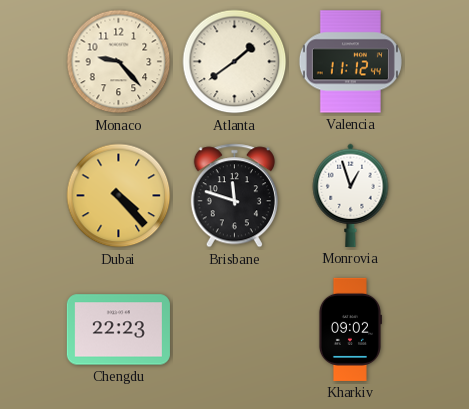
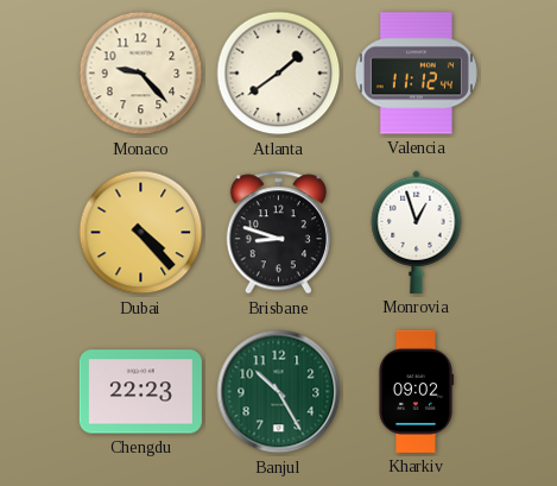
Brisbane: 11:48 -> 8:48 (278, 233)
Banjul: none -> 10:25 (279, 392)
